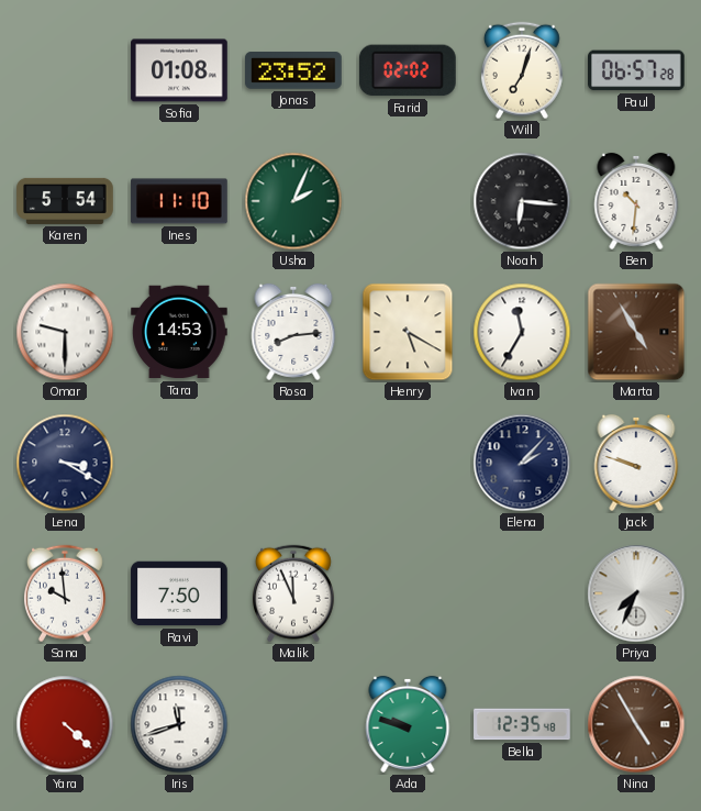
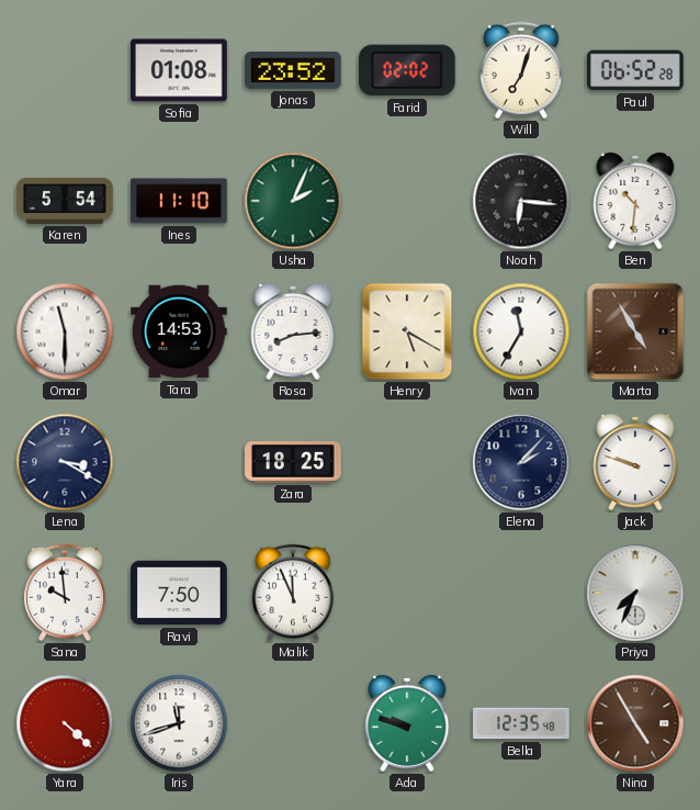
Paul: 06:57 -> 06:52 (636, 70)
Omar: 9:30 -> 11:30 (65, 331)
Zara: none -> 18:25 (293, 462)
